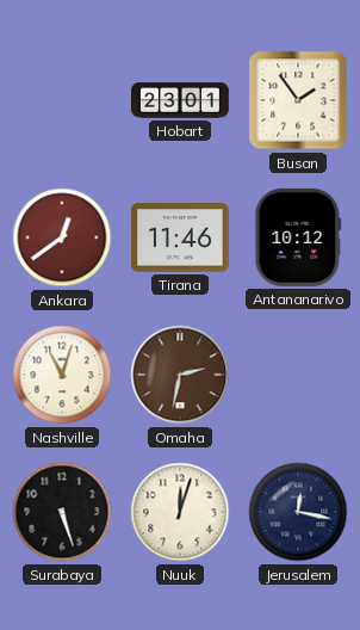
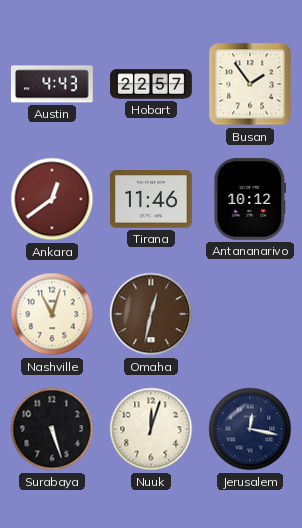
Austin: none -> 4:43 (52, 84)
Hobart: 23:01 -> 22:57 (152, 84)
Omaha: 2:32 -> 12:32 (151, 314)
